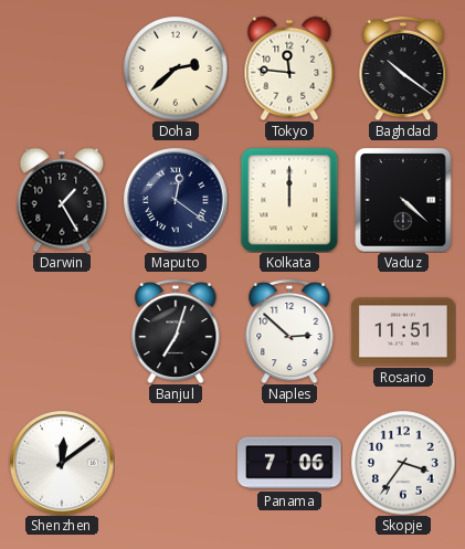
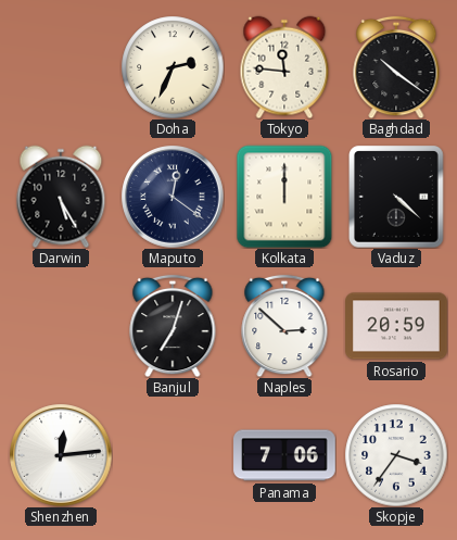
Doha: 2:38 -> 2:34 (173, 67)
Darwin: 1:25 -> 5:25 (61, 197)
Rosario: 11:51 -> 20:59 (396, 326)
Shenzhen: 12:09 -> 12:14 (61, 455)
